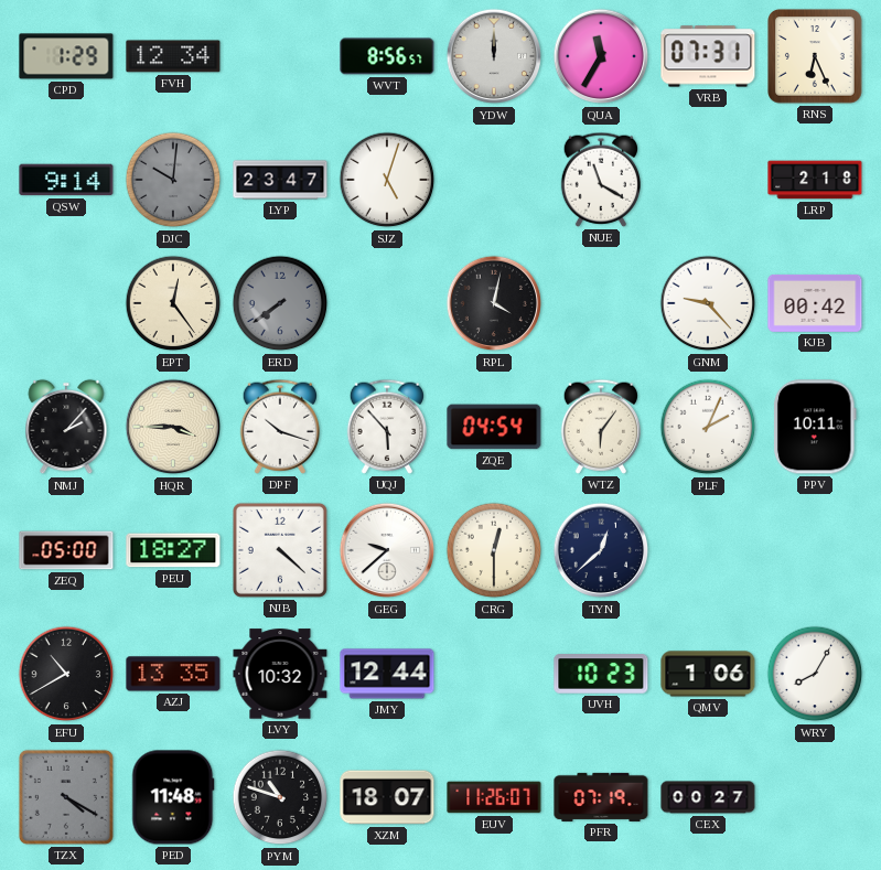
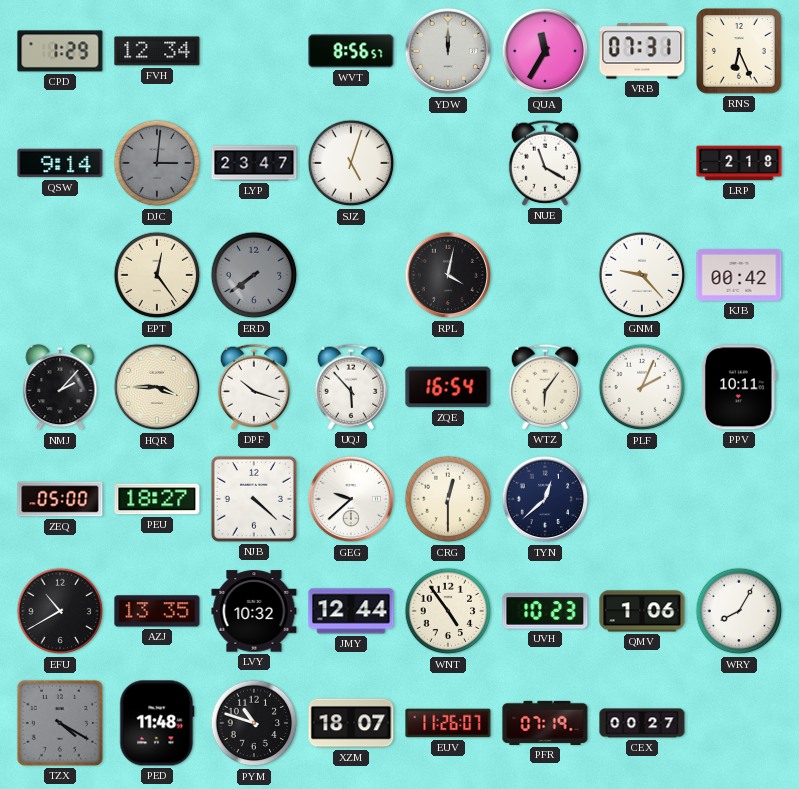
DJC: 10:01 -> 3:01 (157, 163)
ZQE: 04:54 -> 16:54 (448, 387)
WNT: none -> 4:54 (448, 611)
